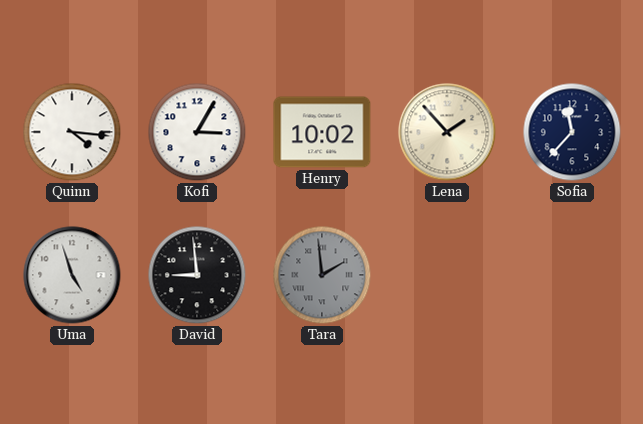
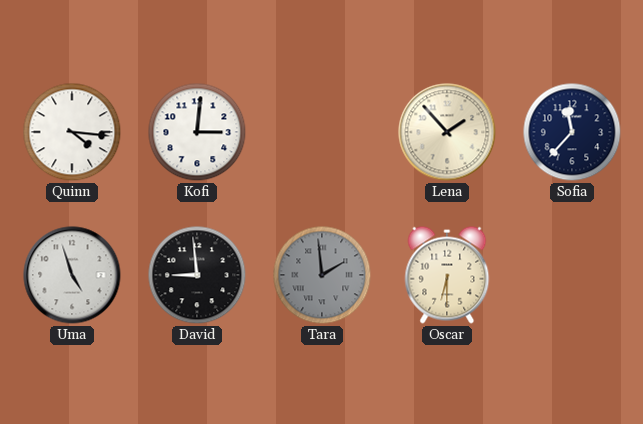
Kofi: 3:05 -> 3:01 (197, 132)
Henry: 10:02 -> none (322, 132)
Oscar: none -> 6:30 (447, 275)
